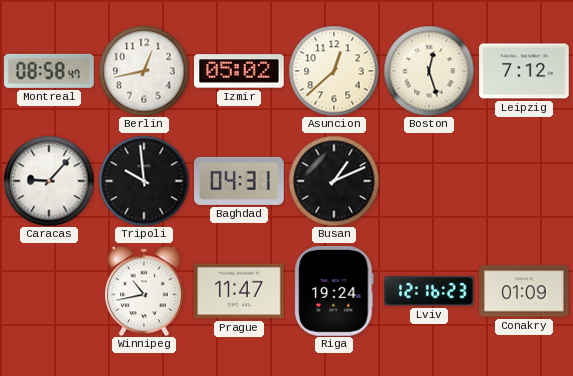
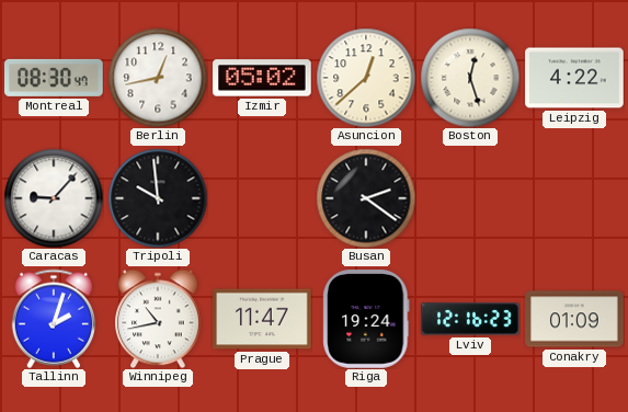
Montreal: 08:58 -> 08:30 (55, 78)
Leipzig: 7:12 -> 4:22 (574, 78)
Baghdad: 04:31 -> none (239, 181)
Busan: 1:11 -> 2:21 (366, 198)
Tallinn: none -> 2:03 (53, 319)
